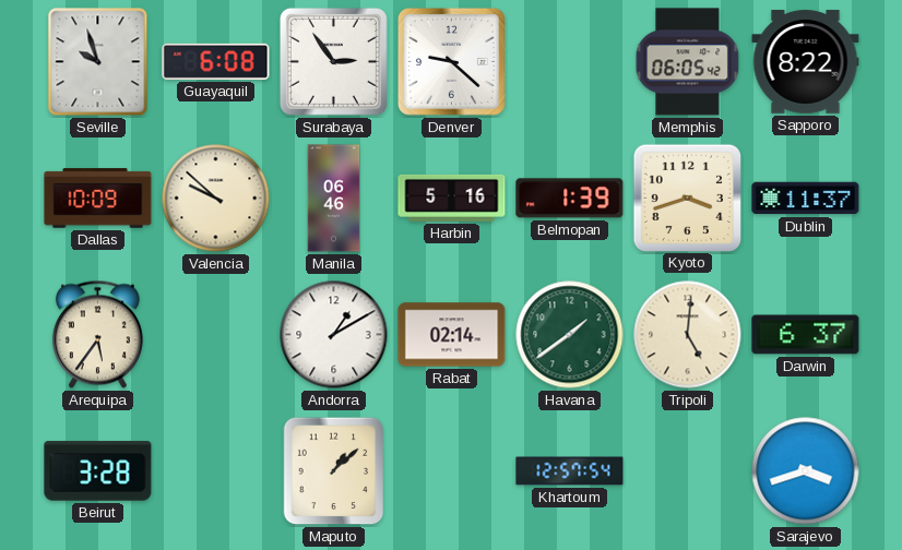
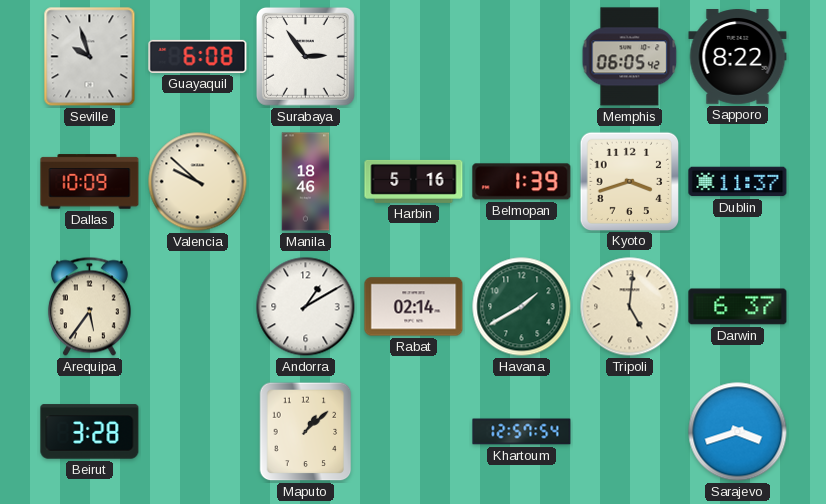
Denver: 9:22 -> none (451, 61)
Manila: 06:46 -> 18:46 (306, 182)
Havana: 1:39 -> 1:40 (522, 307)
